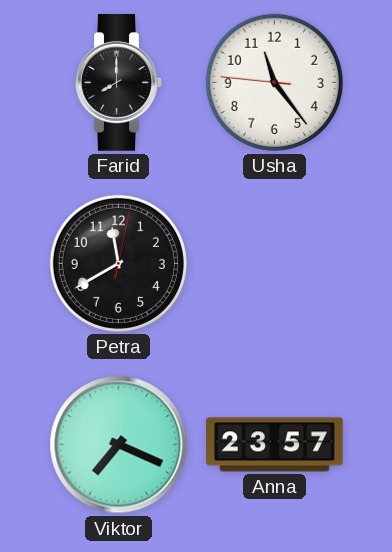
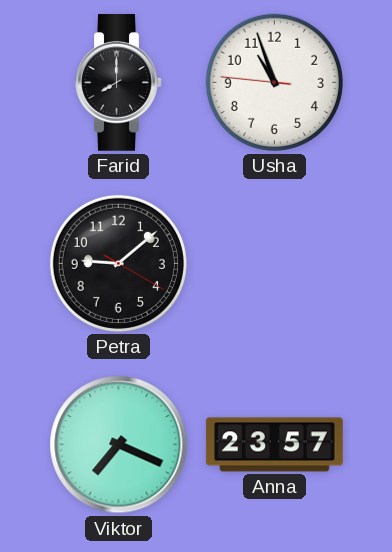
Usha: 11:23 -> 10:56 (274, 82)
Petra: 11:40 -> 9:08 (118, 263)
